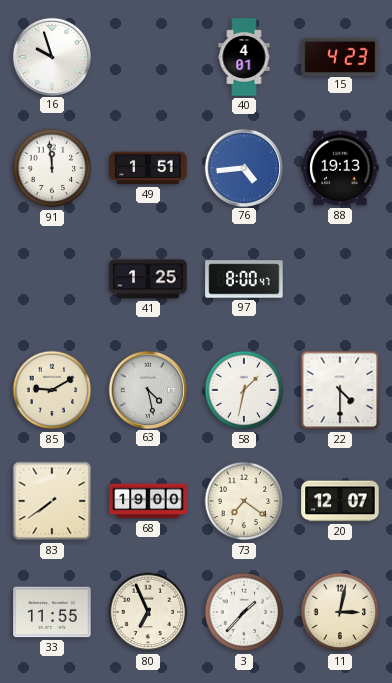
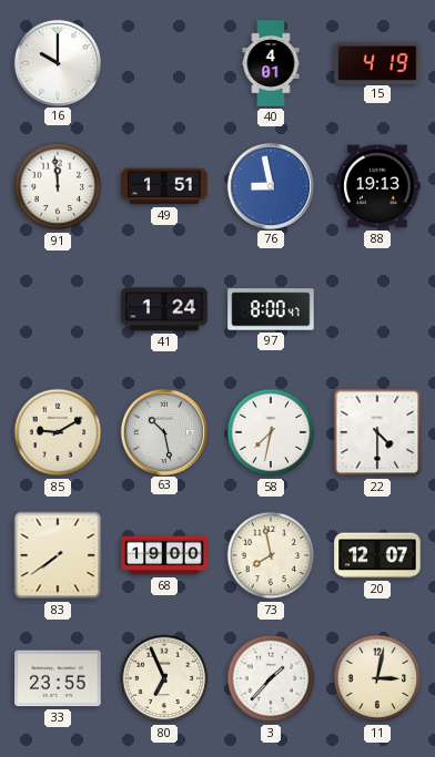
16: 9:57 -> 10:00 (57, 62)
15: 4:23 -> 4:19 (377, 62)
76: 4:44 -> 8:58 (270, 185)
41: 1:25 -> 1:24 (164, 309)
63: 4:28 -> 10:28 (163, 431)
58: 1:32 -> 7:32 (271, 432)
73: 7:21 -> 7:58 (271, 555)
33: 11:55 -> 23:55 (58, 678)
